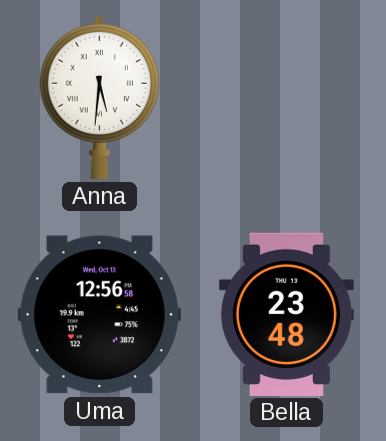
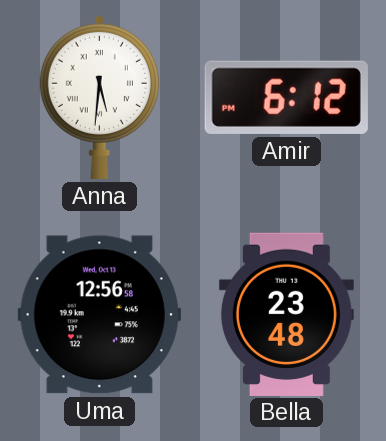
Amir: none -> 6:12 (286, 97)
